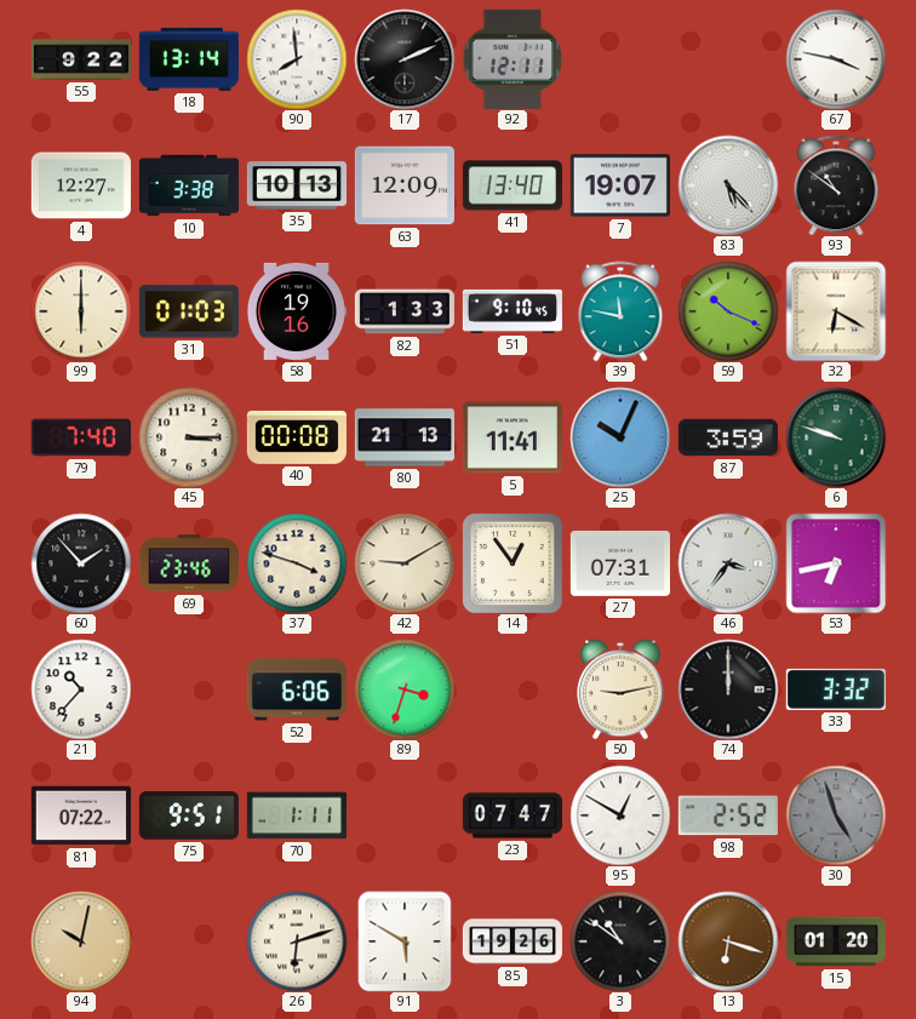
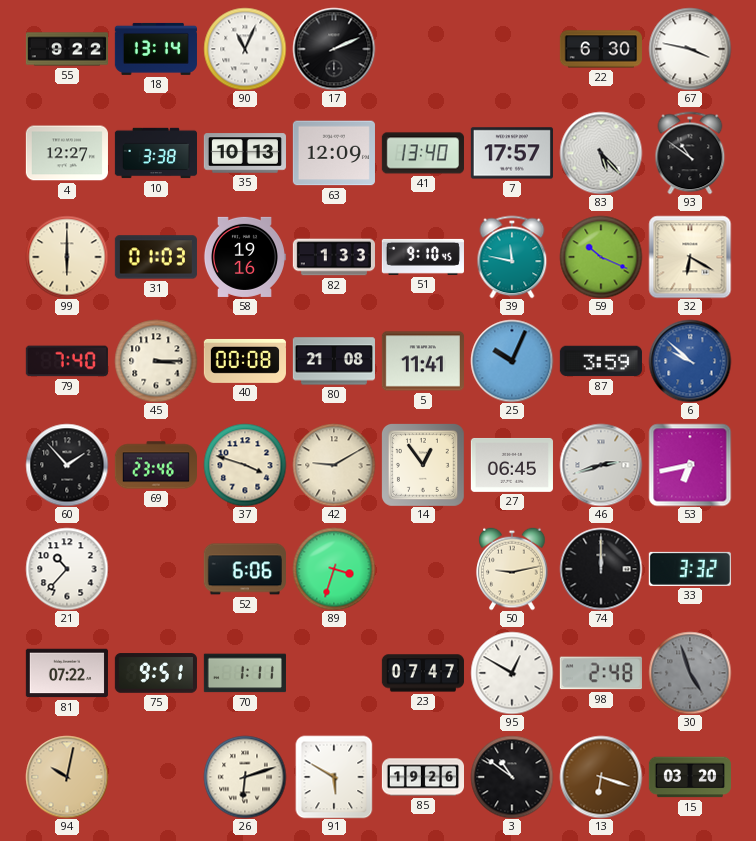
90: 7:59 -> 11:04 (245, 49)
92: 12:11 -> none (513, 59)
22: none -> 6:30 (601, 49)
7: 19:07 -> 17:57 (512, 153)
80: 21:13 -> 21:08 (334, 361)
6: 9:48 -> 9:52 (690, 361)
6 dial: green -> blue (690, 361)
27: 07:31 -> 06:45 (512, 465)
46: 3:36 -> 2:42 (601, 465)
98: 2:52 -> 2:48 (601, 673)
15: 01:20 -> 03:20 (690, 777)
